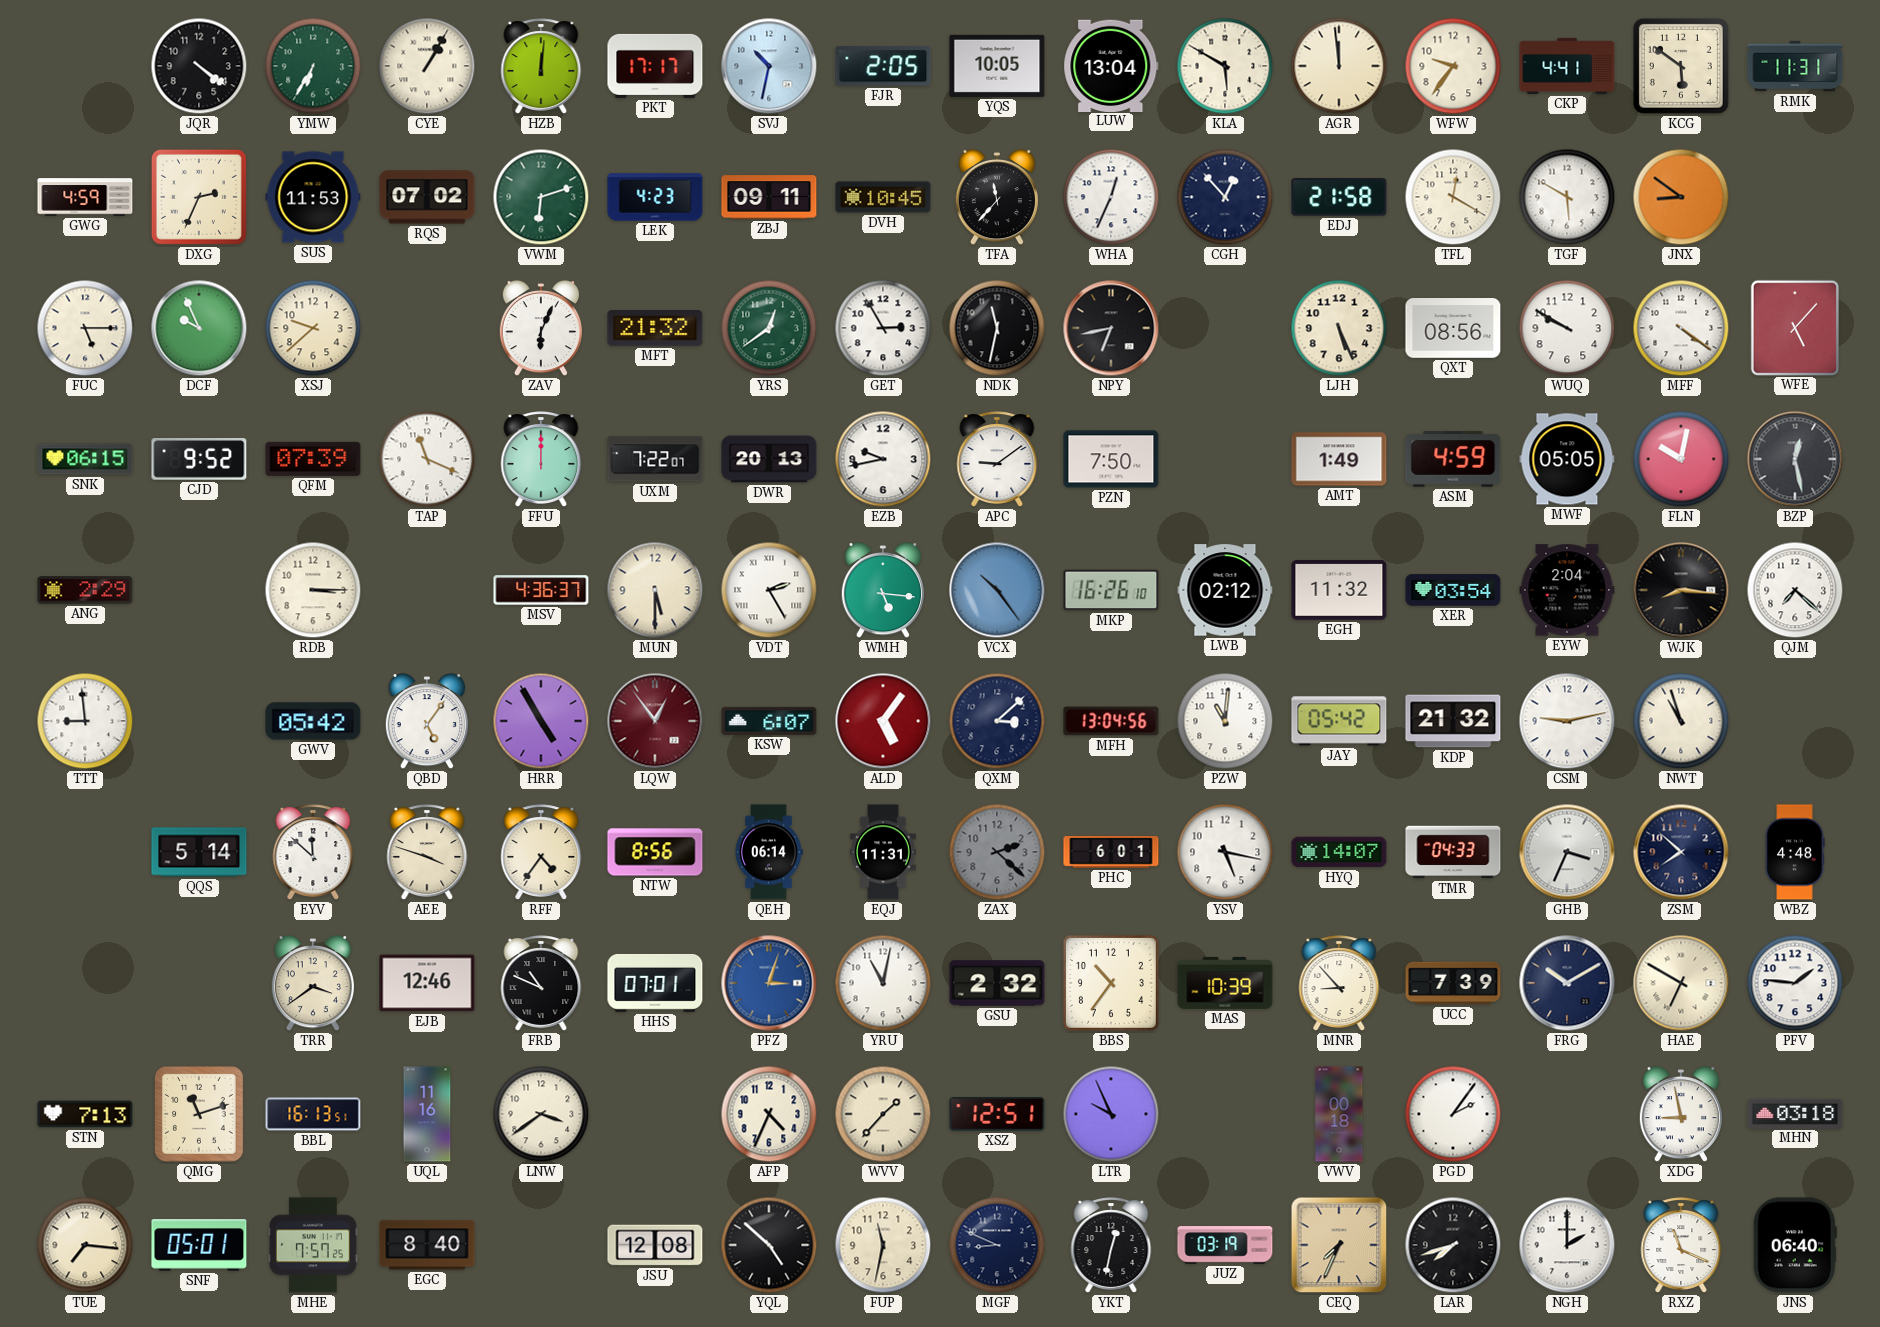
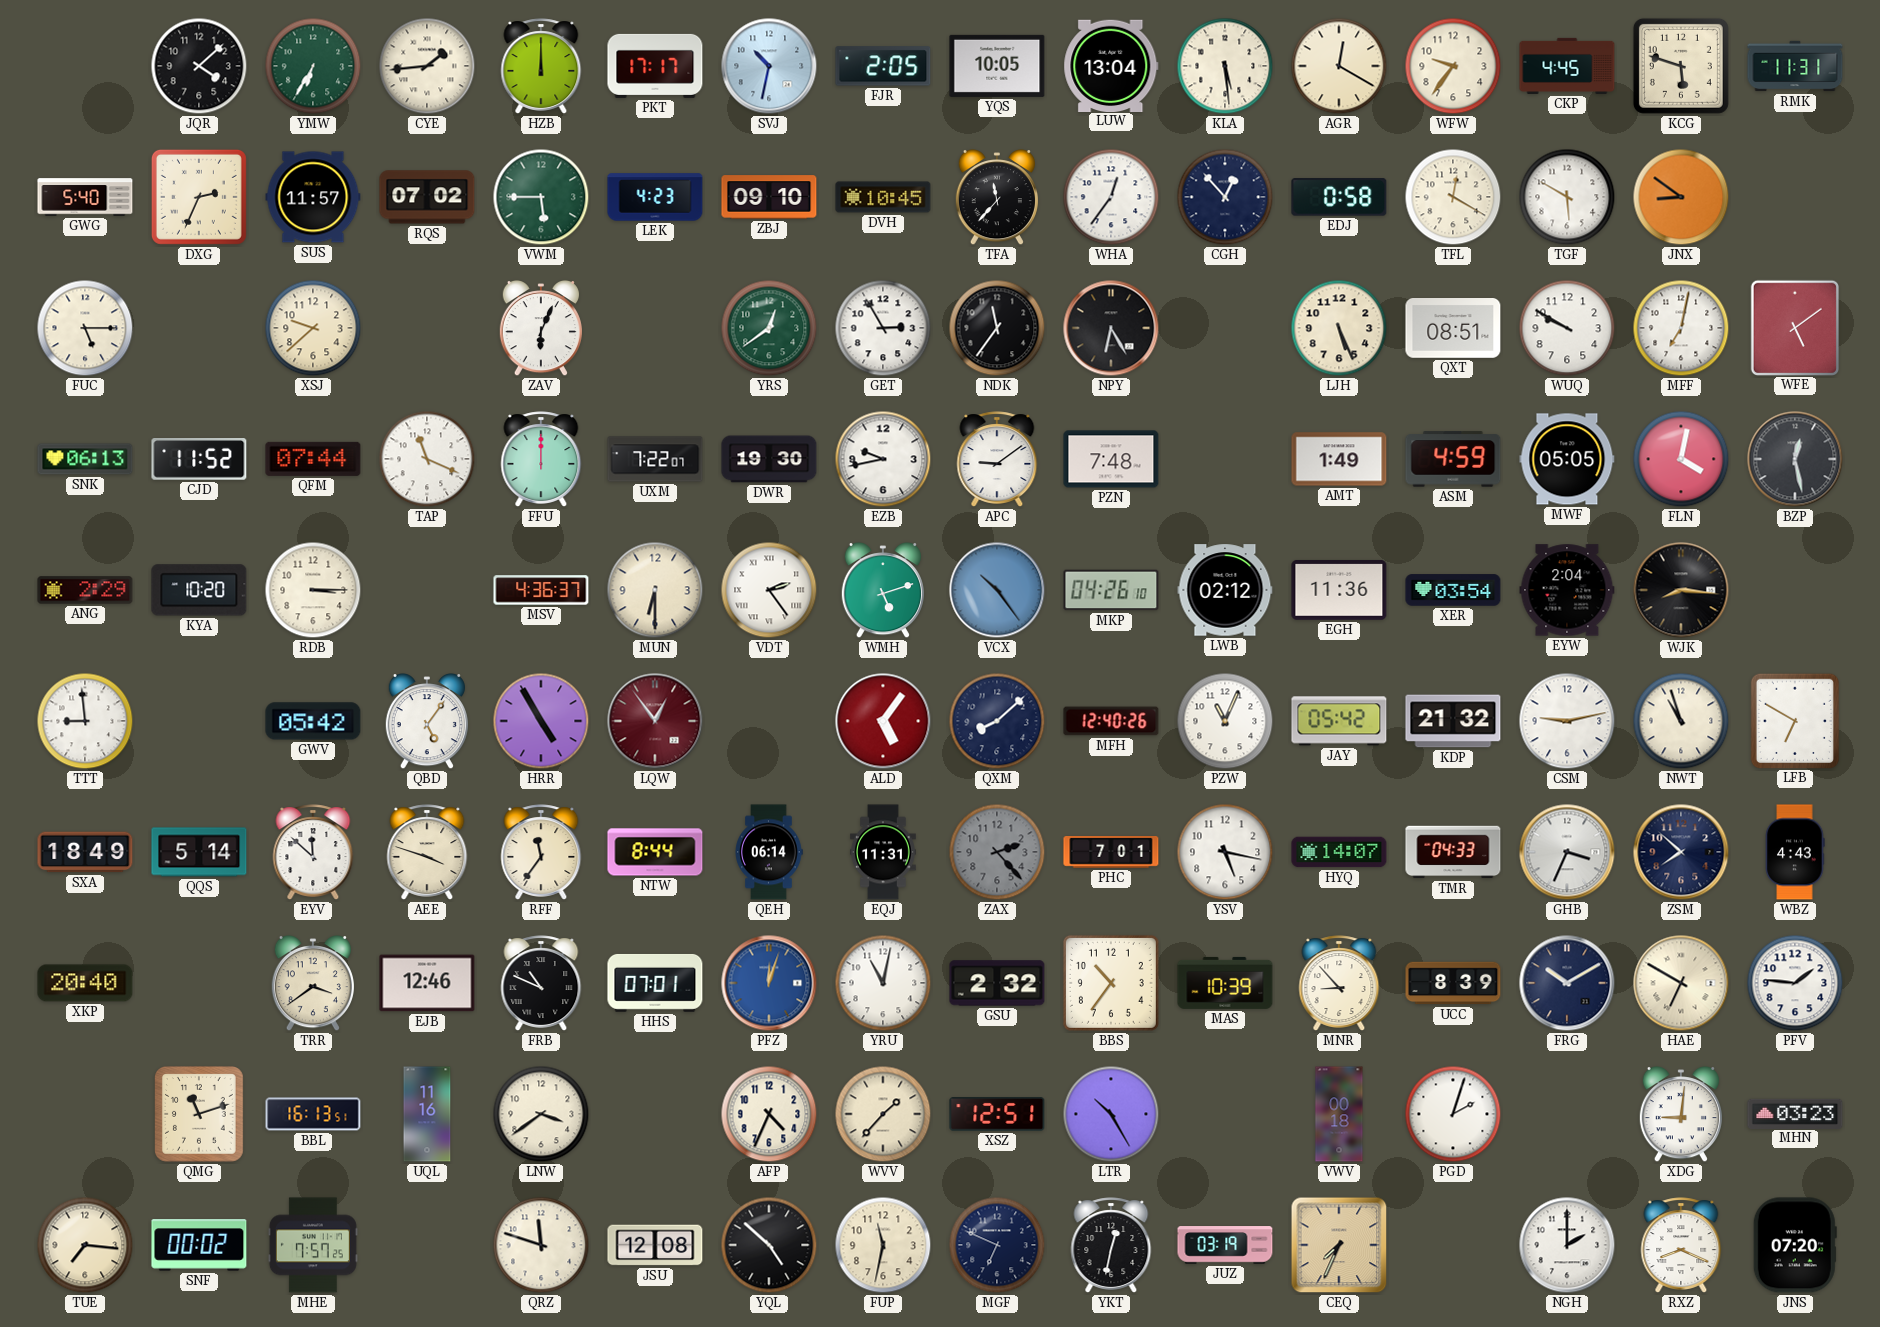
JQR: 4:21 -> 4:08 (199, 66)
CYE: 1:05 -> 1:44 (427, 66)
HZB: 12:01 -> 12:00 (541, 66)
KLA: 5:50 -> 5:29 (1225, 66)
AGR: 11:59 -> 12:20 (1339, 66)
CKP: 4:41 -> 4:45 (1567, 66)
KCG: 5:51 -> 5:48 (1681, 66)
GWG: 4:59 -> 5:40 (85, 197)
SUS: 11:53 -> 11:57 (313, 197)
VWM: 6:12 -> 5:45 (541, 197)
ZBJ: 09:11 -> 09:10 (769, 197)
WHA: 12:34 -> 12:36 (1111, 197)
EDJ: 21:58 -> 0:58 (1339, 197)
DCF: 9:56 -> none (199, 328)
MFT: 21:32 -> none (655, 329)
NDK: 11:32 -> 11:36 (997, 328)
NPY: 6:43 -> 6:25 (1111, 328)
QXT: 08:56 -> 08:51 (1453, 329)
MFF: 4:21 -> 7:02 (1681, 328)
WFE: 5:07 -> 5:09 (1794, 327)
SNK: 06:15 -> 06:13 (85, 459)
CJD: 9:52 -> 11:52 (199, 460)
QFM: 07:39 -> 07:44 (313, 459)
DWR: 20:13 -> 19:30 (769, 459)
PZN: 7:50 -> 7:48 (1111, 459)
FLN: 10:02 -> 4:02 (1681, 459)
KYA: none -> 10:20 (199, 590)
MUN: 5:30 -> 6:30 (655, 590)
VDT: 2:25 -> 2:24 (769, 590)
WMH: 5:16 -> 5:12 (883, 591)
MKP: 16:26 -> 04:26 (1111, 590)
EGH: 11:32 -> 11:36 (1339, 590)
QJM: 7:22 -> none (1795, 590)
KSW: 6:07 -> none (769, 721)
QXM: 3:08 -> 8:08 (997, 721)
MFH: 13:04 -> 12:40 (1111, 721)
PZW: 11:01 -> 11:04 (1225, 721)
LFB: none -> 6:50 (1794, 720)
SXA: none -> 18:49 (85, 852)
RFF: 4:36 -> 11:36 (541, 852)
NTW: 8:56 -> 8:44 (655, 852)
ZAX: 2:22 -> 2:23 (997, 852)
PHC: 6:01 -> 7:01 (1111, 853)
WBZ: 4:48 -> 4:43 (1795, 852)
XKP: none -> 20:40 (85, 983)
PFZ: 3:03 -> 12:03 (769, 983)
UCC: 7:39 -> 8:39 (1453, 983)
STN: 7:13 -> none (85, 1114)
LTR: 9:56 -> 10:25 (1111, 1114)
PGD: 2:06 -> 2:03 (1453, 1114)
XDG: 8:58 -> 9:01 (1681, 1115)
MHN: 03:18 -> 03:23 (1795, 1113)
SNF: 05:01 -> 00:02 (199, 1245)
EGC: 8:40 -> none (427, 1245)
QRZ: none -> 11:48 (541, 1245)
MGF: 8:49 -> 6:49 (997, 1245)
LAR: 7:42 -> none (1453, 1245)
RXZ: 11:19 -> 8:19 (1681, 1245)
JNS: 06:40 -> 07:20 (1795, 1245)
